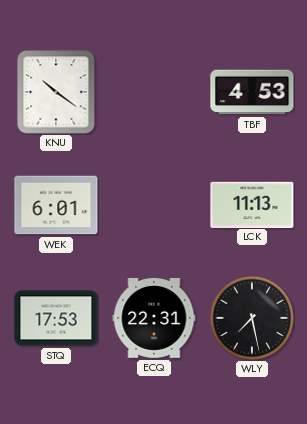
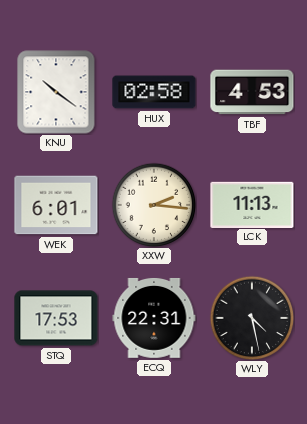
HUX: none -> 02:58 (154, 92)
XXW: none -> 2:16 (154, 205)
WLY: 7:28 -> 4:28 (252, 318)
